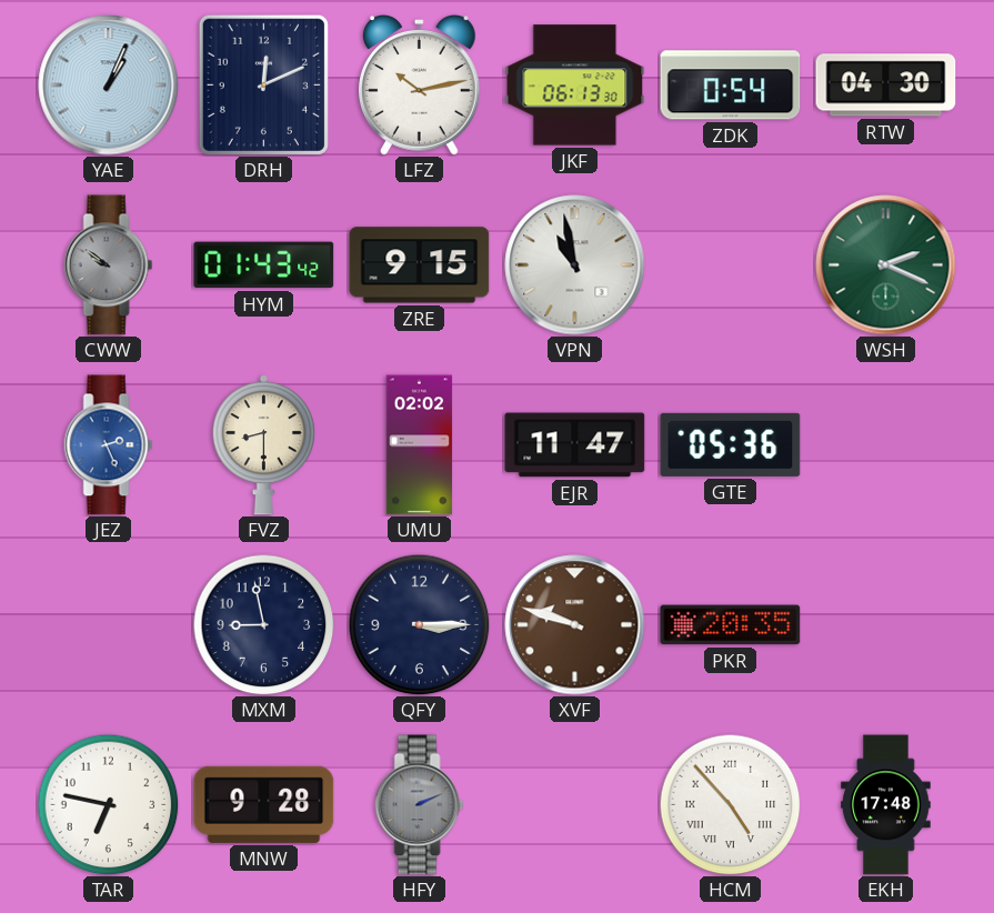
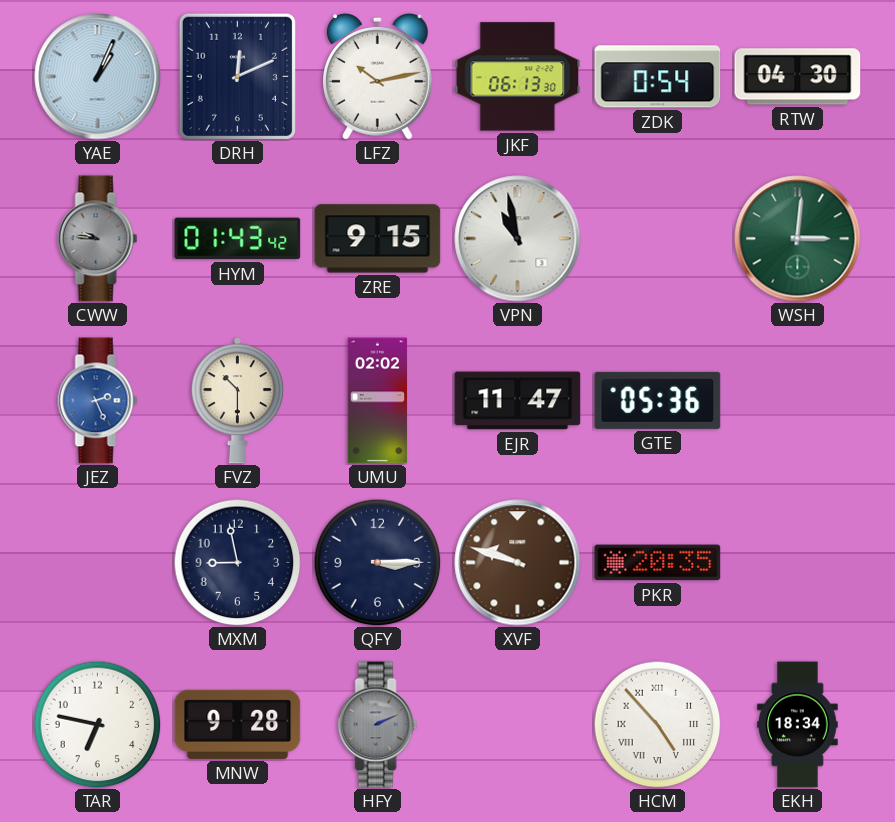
CWW: 9:51 -> 9:46 (98, 239)
WSH: 2:19 -> 3:01 (798, 239)
FVZ: 8:30 -> 10:30 (237, 401)
EKH: 17:48 -> 18:34 (798, 725)
